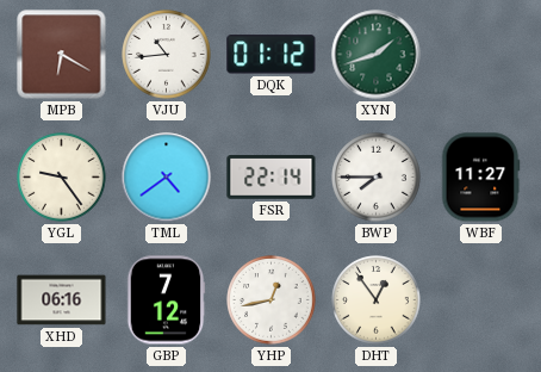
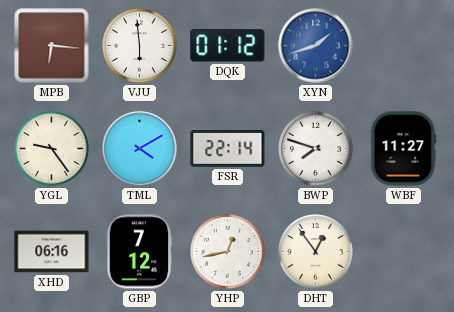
MPB: 6:20 -> 6:16 (52, 46)
VJU: 10:44 -> 5:59 (140, 46)
XYN dial: green -> blue (316, 46)
TML: 4:39 -> 4:10 (140, 149)
BWP: 7:45 -> 7:48 (316, 149)
